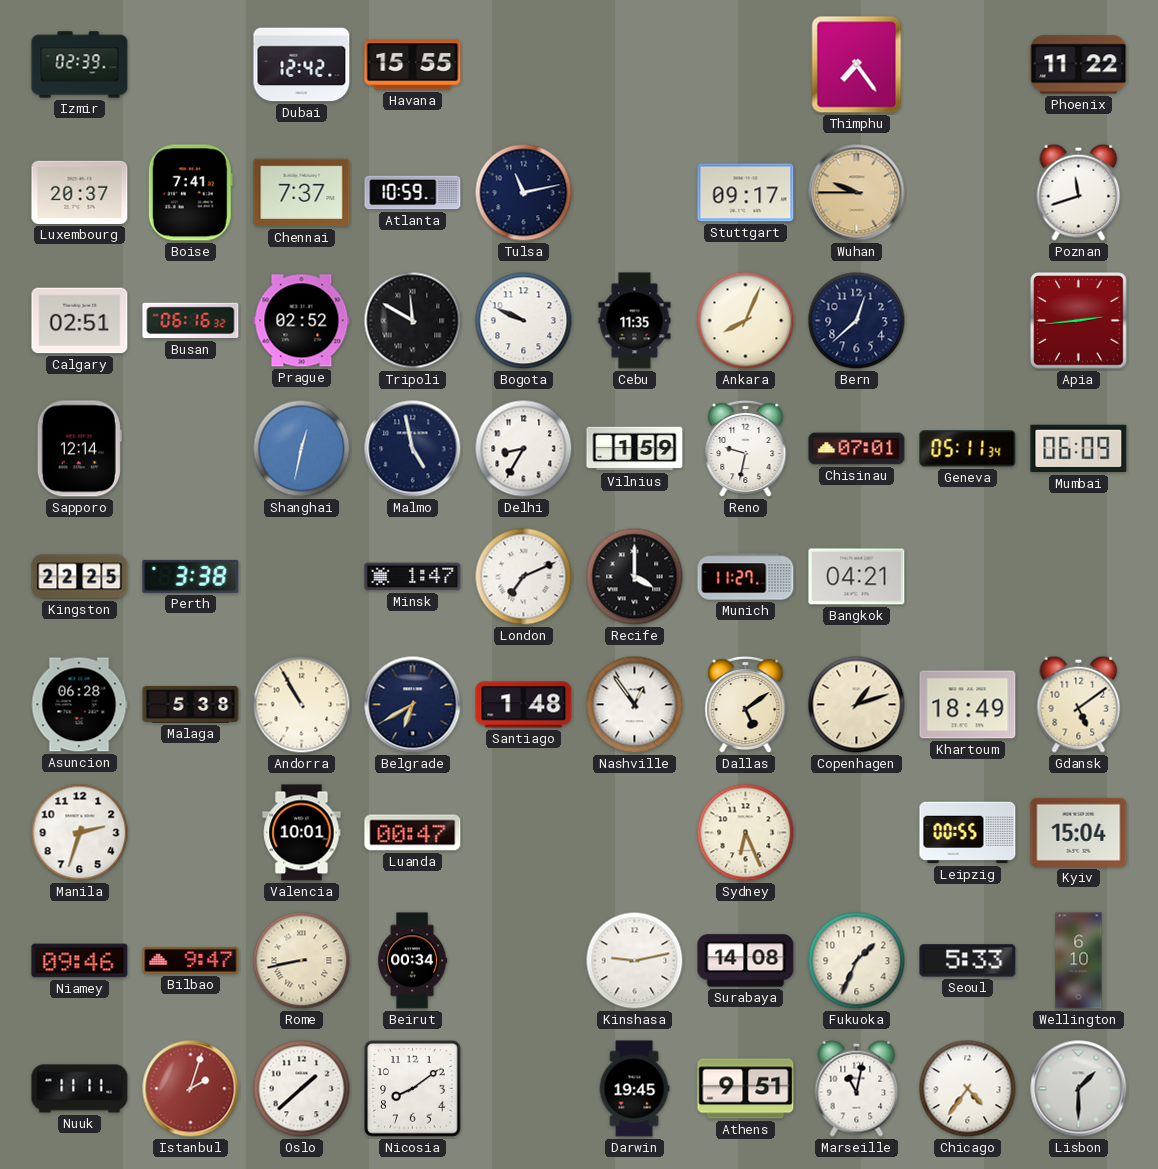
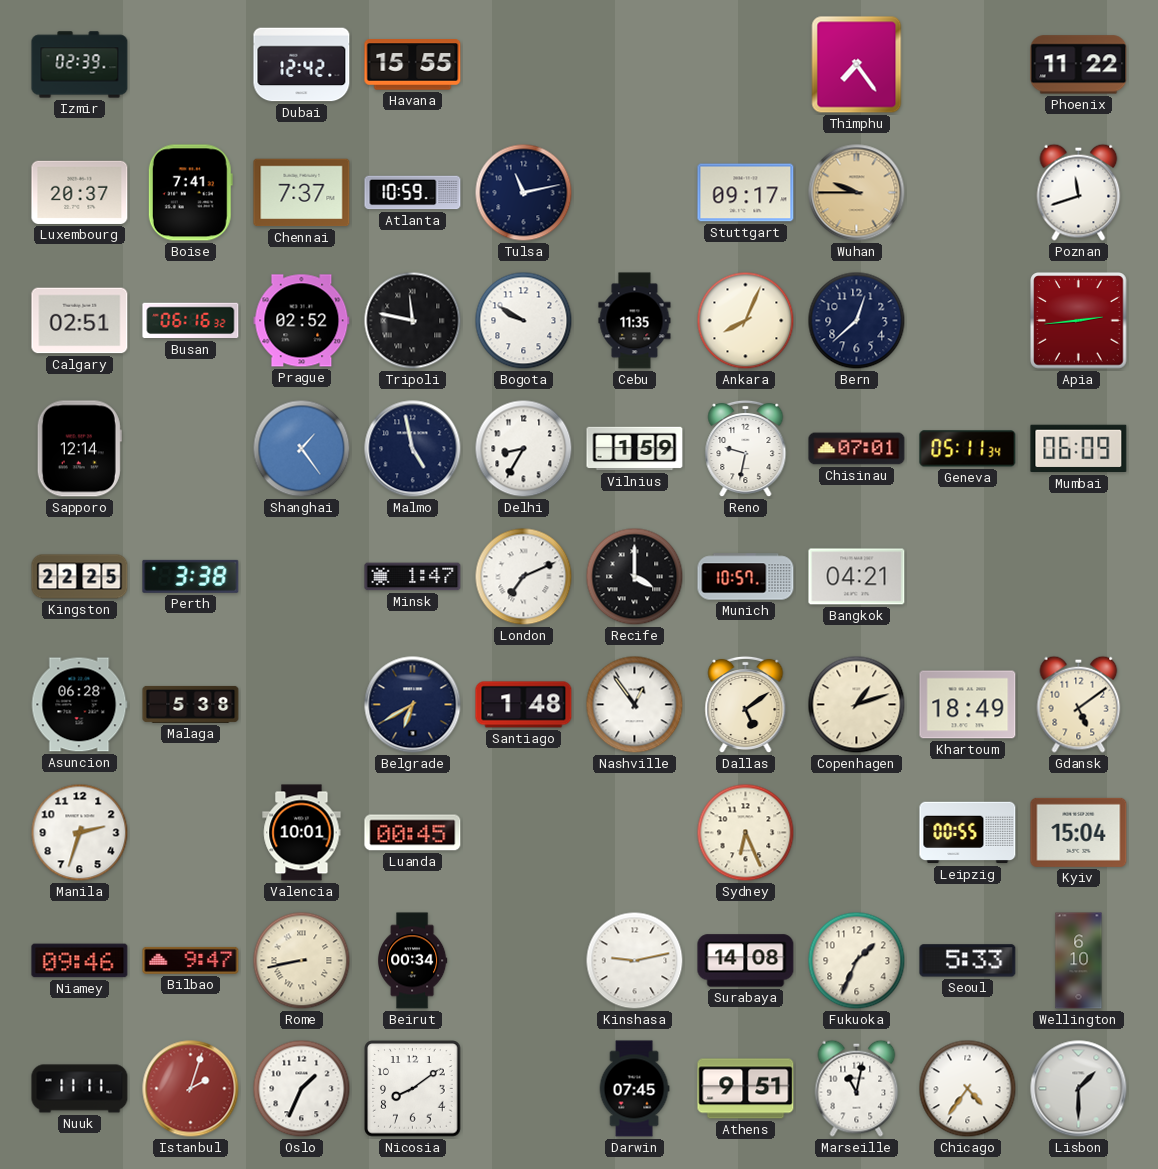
Tripoli: 11:50 -> 11:47 (413, 321)
Bogota: 9:49 -> 9:50 (524, 321)
Shanghai: 12:32 -> 1:24 (302, 449)
Munich: 11:27 -> 10:57 (746, 577)
Andorra: 10:55 -> none (302, 705)
Luanda: 00:47 -> 00:45 (413, 833)
Oslo: 1:38 -> 1:34 (302, 1089)
Darwin: 19:45 -> 07:45 (634, 1089)
